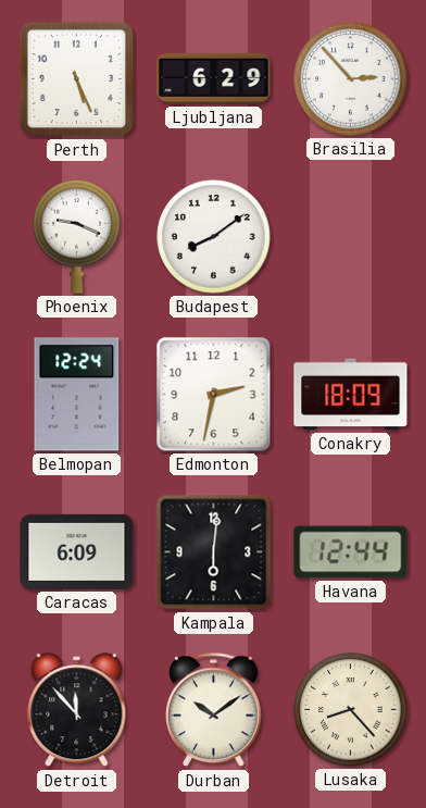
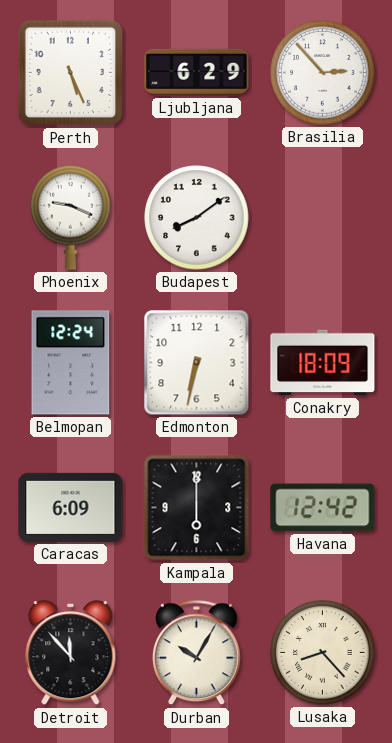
Edmonton: 2:32 -> 6:32 (197, 363)
Kampala: 6:01 -> 6:00 (197, 508)
Havana: 12:44 -> 12:42 (323, 508)
Durban: 10:09 -> 10:05 (197, 653)
